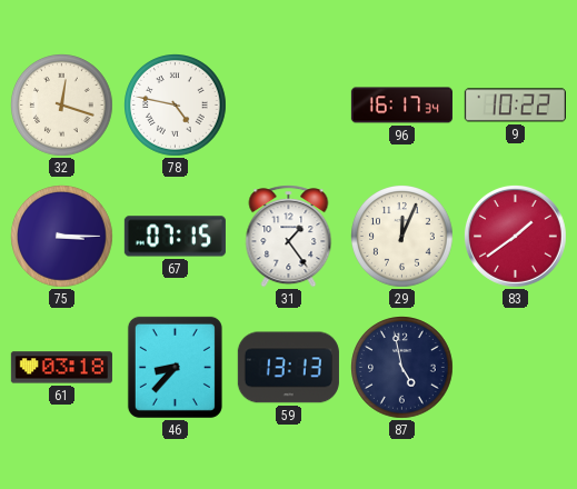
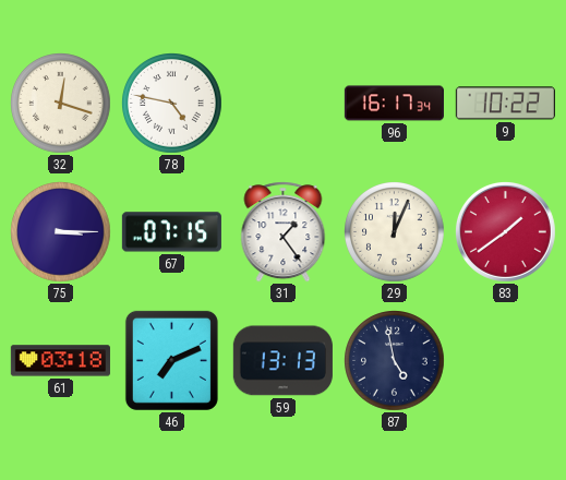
46: 8:37 -> 7:11 (171, 360)
